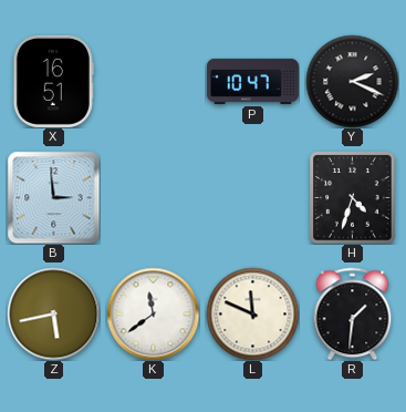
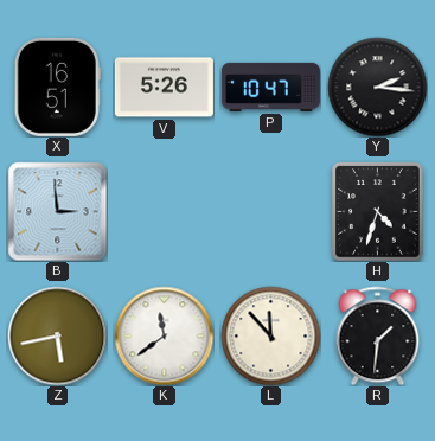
V: none -> 5:26 (164, 88)
Y: 2:19 -> 2:16 (377, 87)
L: 11:49 -> 11:53 (270, 335)
